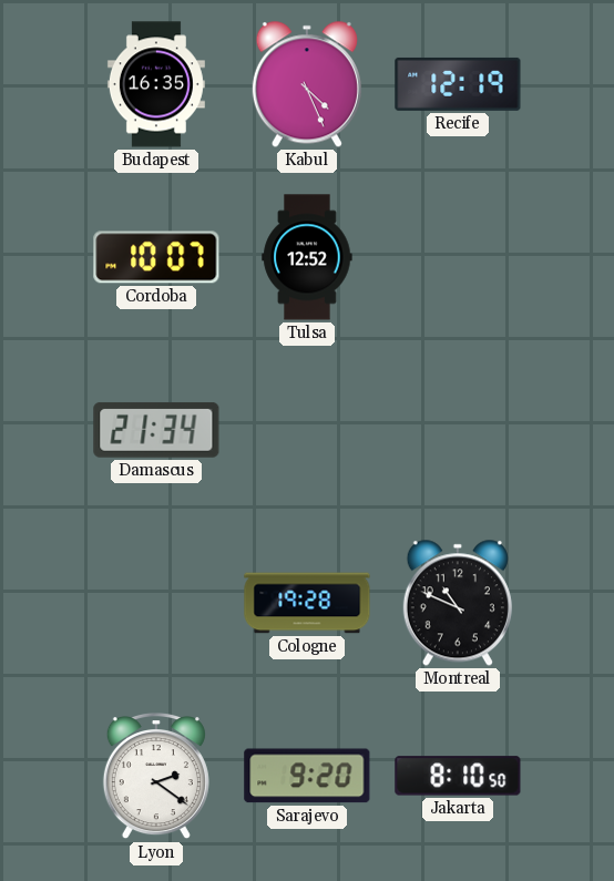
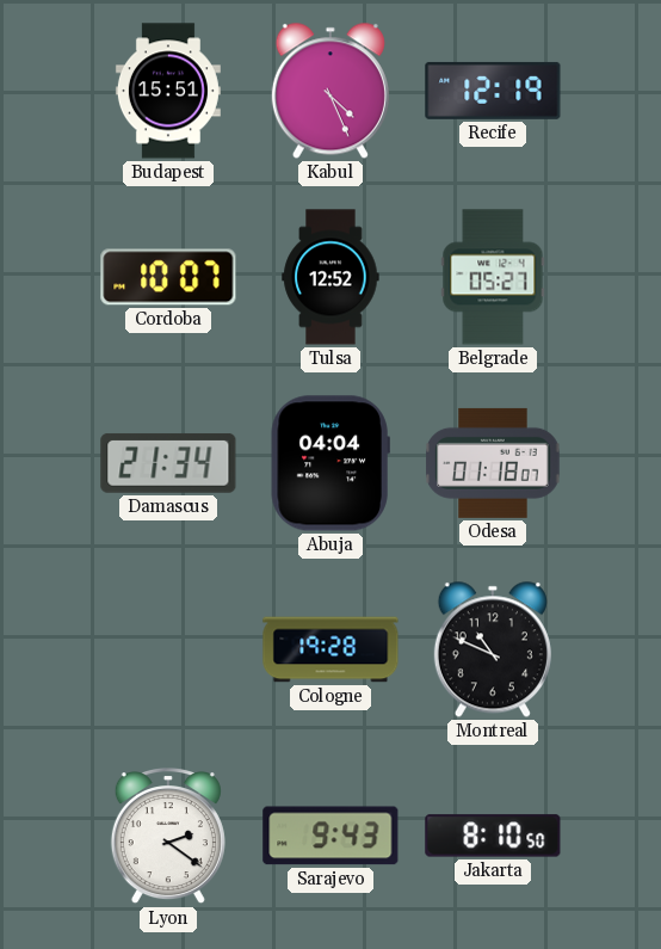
Budapest: 16:35 -> 15:51 (168, 91)
Belgrade: none -> 05:27 (493, 277)
Abuja: none -> 04:04 (330, 463)
Odesa: none -> 01:18 (493, 463)
Sarajevo: 9:20 -> 9:43 (330, 836)
